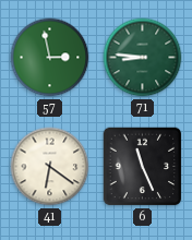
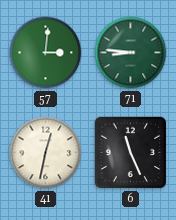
57: 2:58 -> 3:01 (46, 53)
41: 6:21 -> 12:32 (46, 153)
